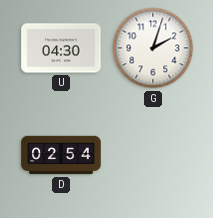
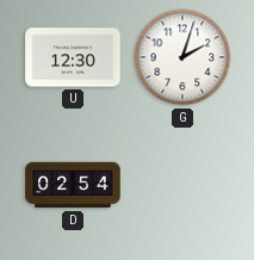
U: 04:30 -> 12:30 (73, 57)
